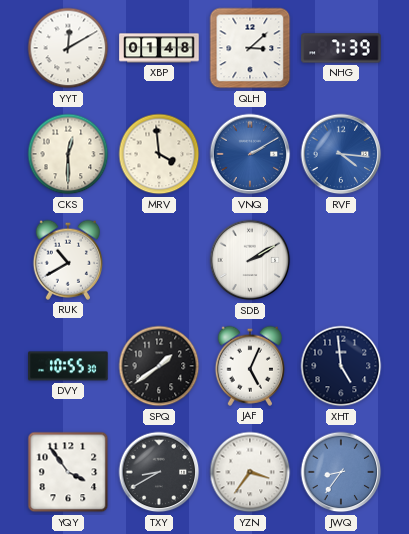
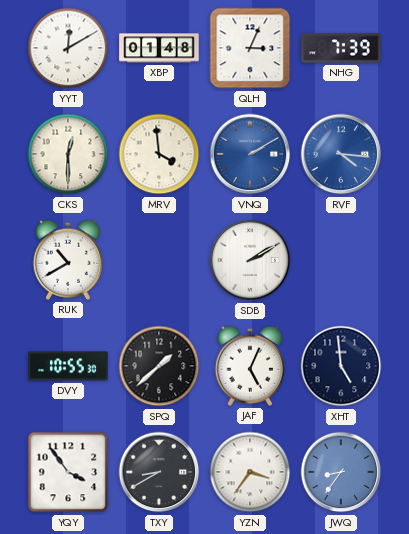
QLH: 3:08 -> 3:04 (250, 48)
SPQ: 1:39 -> 1:38 (159, 366)
